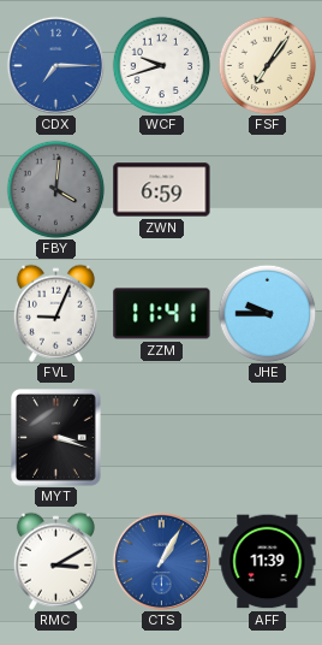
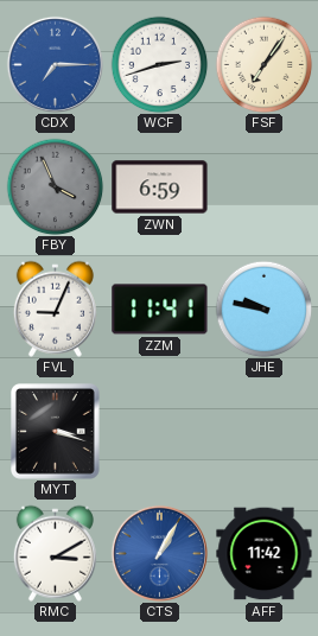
WCF: 9:42 -> 2:42 (159, 64)
FBY: 4:01 -> 3:56 (55, 186)
JHE: 9:45 -> 9:47 (263, 309)
AFF: 11:39 -> 11:42 (265, 554)
